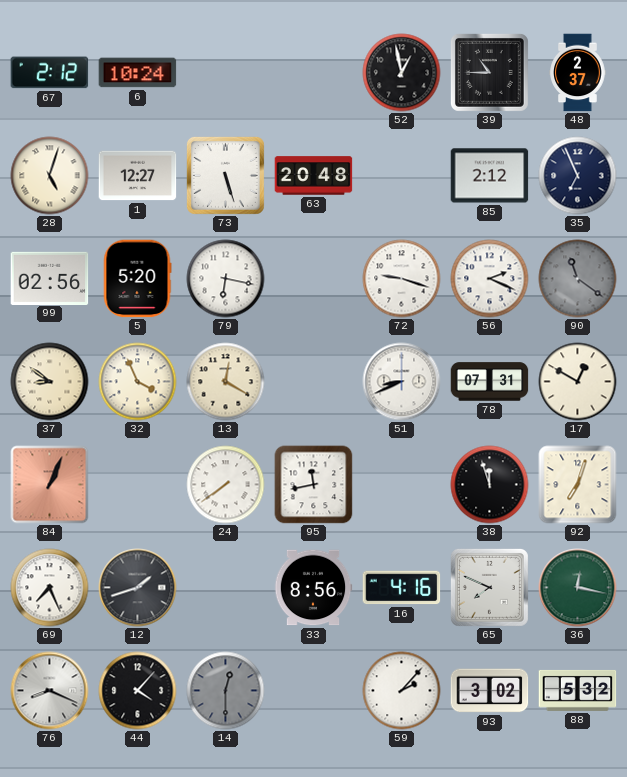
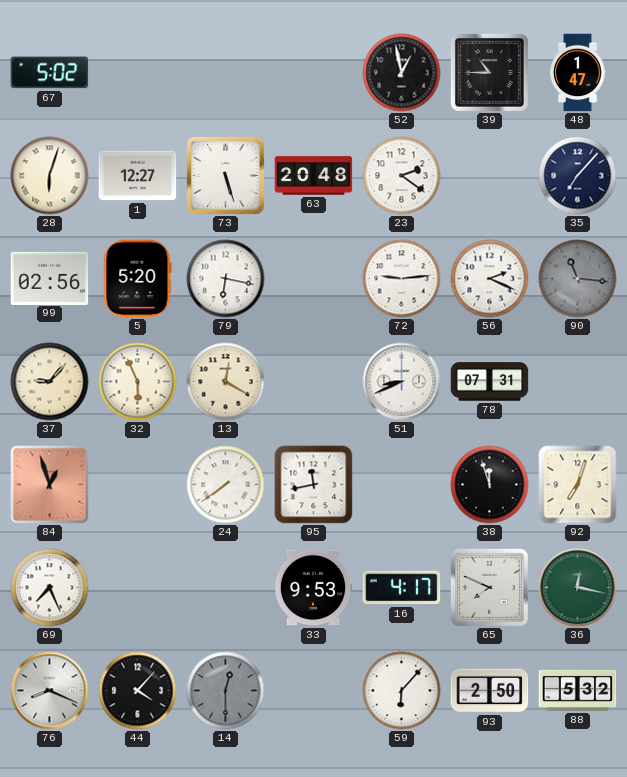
67: 2:12 -> 5:02 (50, 73)
6: 10:24 -> none (138, 73)
48: 2:37 -> 1:47 (578, 73)
28: 5:03 -> 6:03 (50, 176)
23: none -> 2:21 (402, 176)
85: 2:12 -> none (490, 176)
35: 6:56 -> 7:07 (578, 176)
72: 9:18 -> 9:14 (402, 279)
90: 11:21 -> 11:16 (578, 279)
37: 8:51 -> 9:07 (50, 382)
32: 3:56 -> 5:56 (138, 382)
17: 12:50 -> none (578, 382)
84: 1:04 -> 12:57 (50, 485)
12: 1:42 -> none (138, 588)
33: 8:56 -> 9:53 (313, 588)
16: 4:16 -> 4:17 (402, 588)
59: 2:07 -> 6:07 (402, 691)
93: 3:02 -> 2:50 (490, 691)
